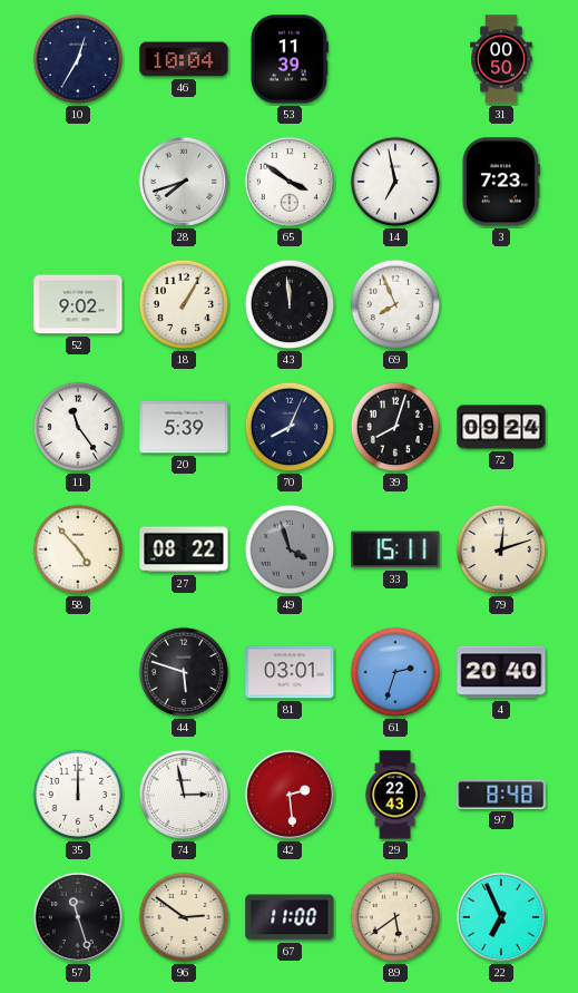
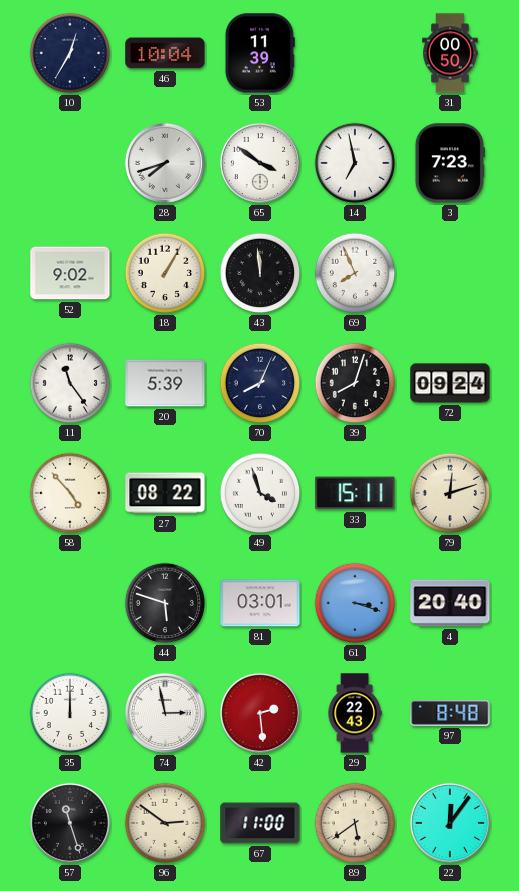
49 dial: grey -> white (260, 493)
61: 2:33 -> 3:18 (355, 603)
22: 6:56 -> 12:06 (450, 823)
